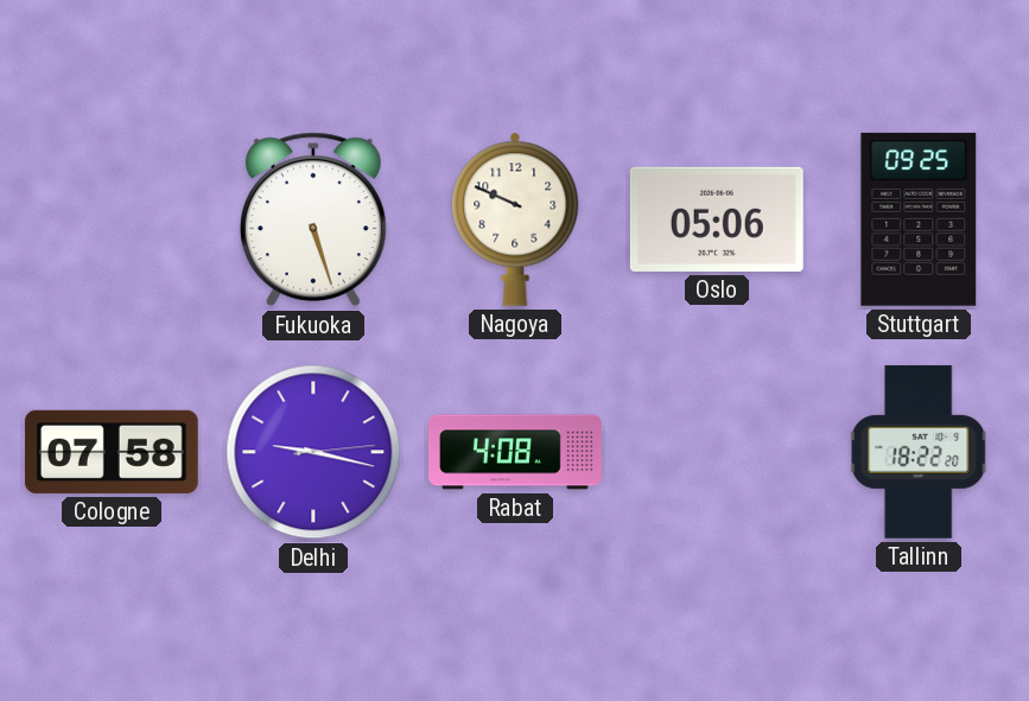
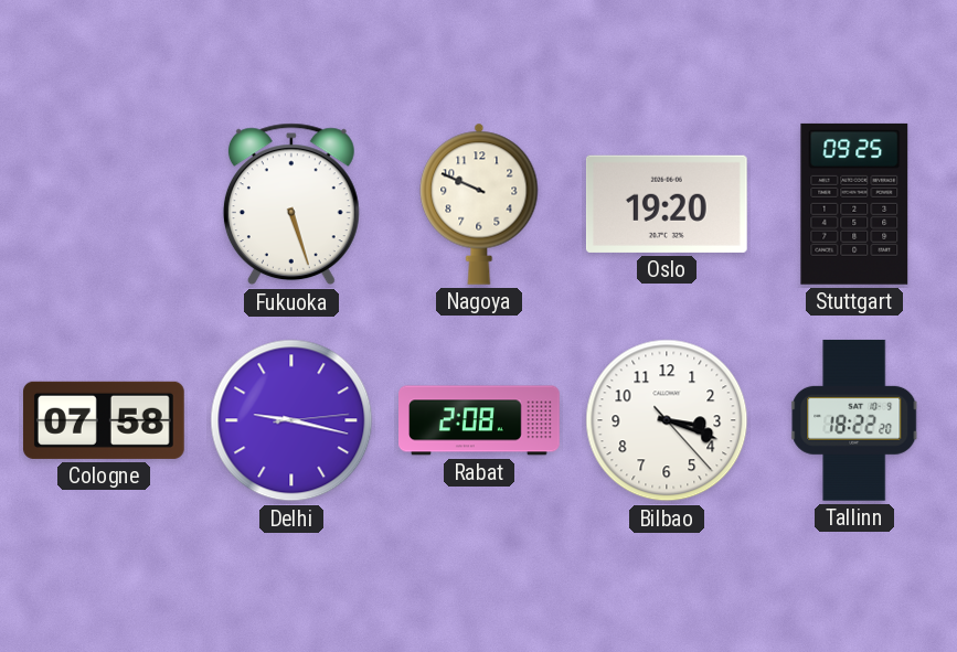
Oslo: 05:06 -> 19:20 (667, 204)
Rabat: 4:08 -> 2:08 (480, 420)
Bilbao: none -> 3:18 (667, 420)
